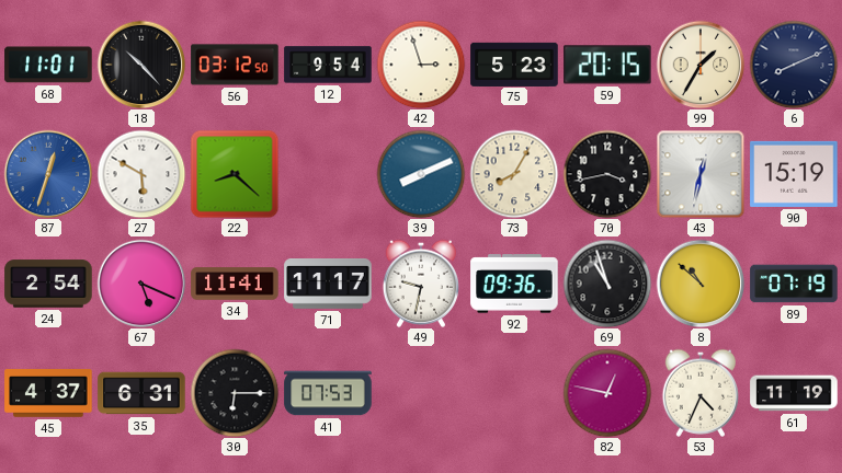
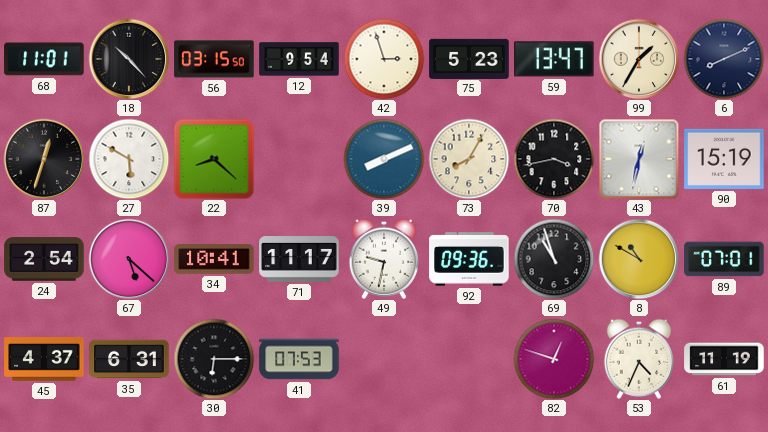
56: 03:12 -> 03:15 (214, 59)
59: 20:15 -> 13:47 (554, 59)
87 dial: blue -> black (44, 159)
67: 5:19 -> 5:22 (129, 259)
34: 11:41 -> 10:41 (214, 259)
8: 10:52 -> 10:50 (639, 259)
89: 07:19 -> 07:01 (724, 259)
82: 12:47 -> 12:48 (554, 359)
